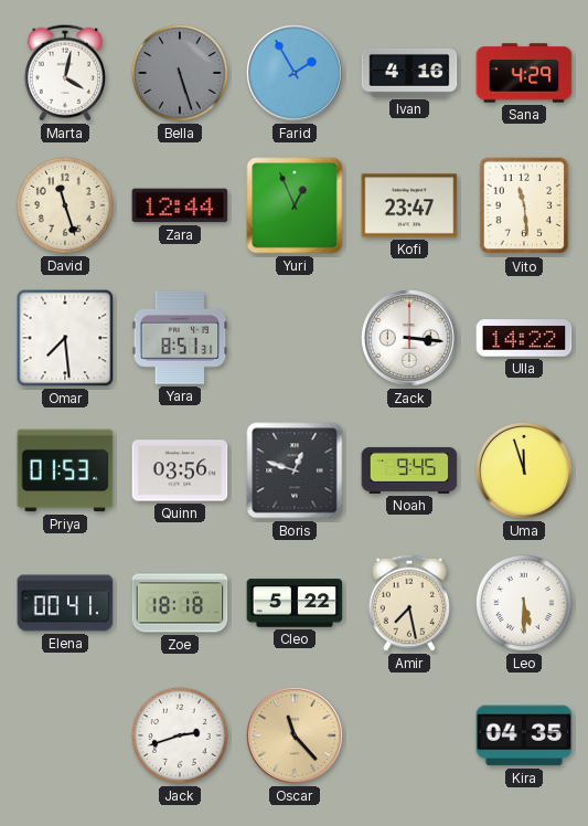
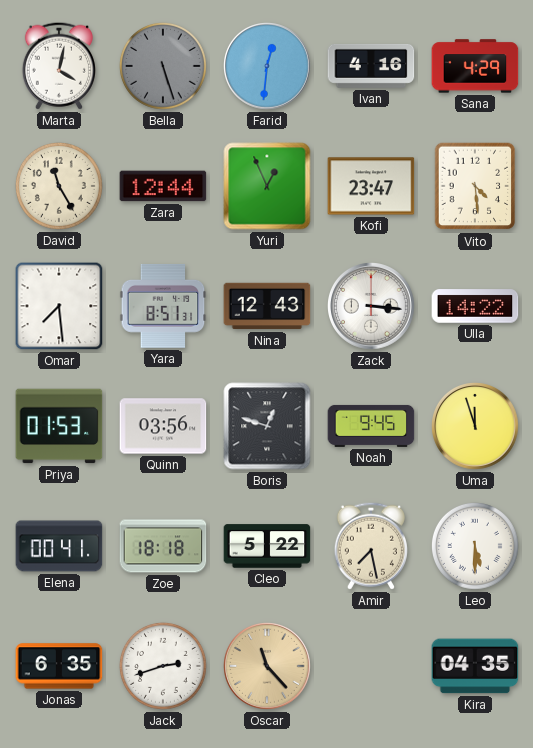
Farid: 1:55 -> 12:31 (268, 67)
David: 11:27 -> 11:25 (59, 186)
Vito: 11:29 -> 4:29 (475, 186)
Nina: none -> 12:43 (267, 306)
Jonas: none -> 6:35 (59, 666)
